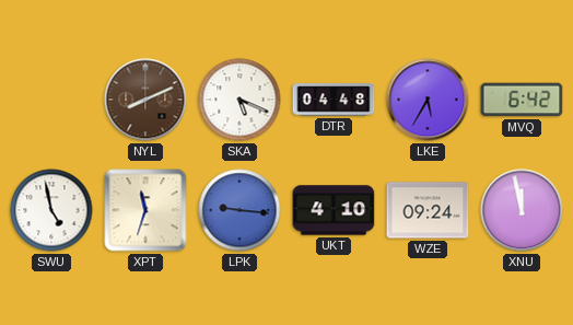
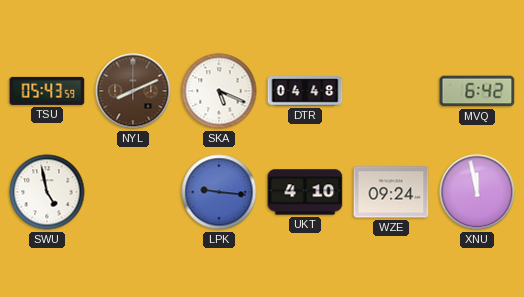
TSU: none -> 05:43 (47, 91)
LKE: 5:35 -> none (428, 100)
XPT: 11:33 -> none (145, 210)
